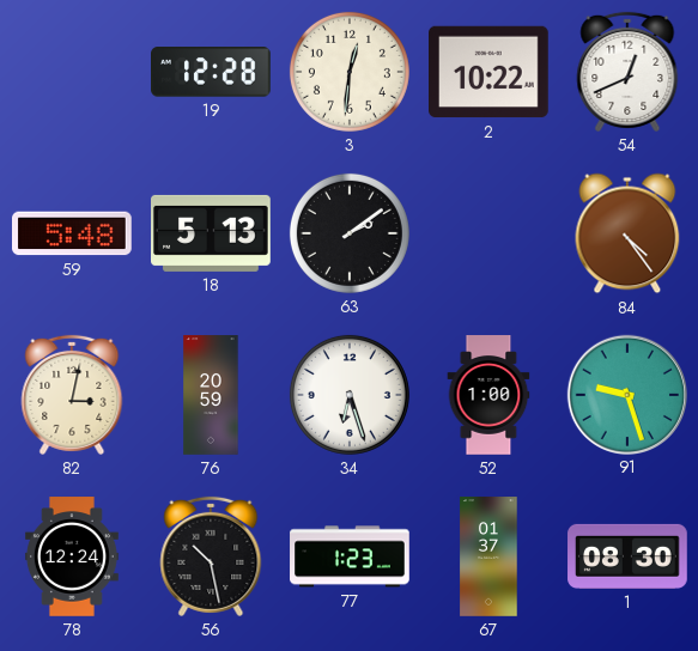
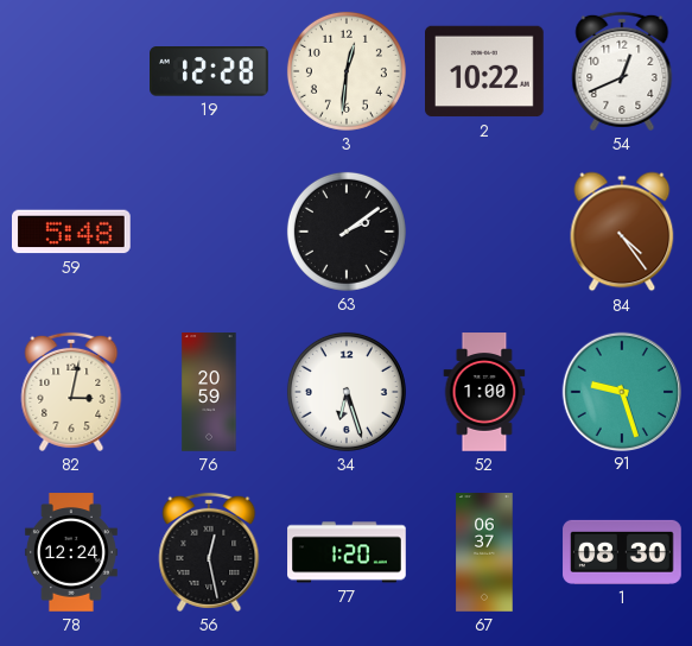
18: 5:13 -> none (212, 233)
56: 10:28 -> 12:28 (209, 552)
77: 1:23 -> 1:20 (347, 552)
67: 01:37 -> 06:37 (484, 552)
